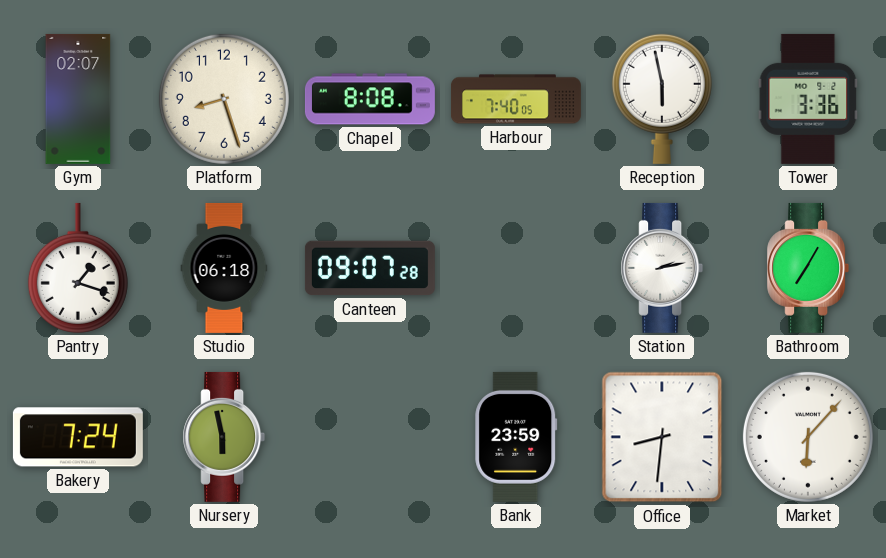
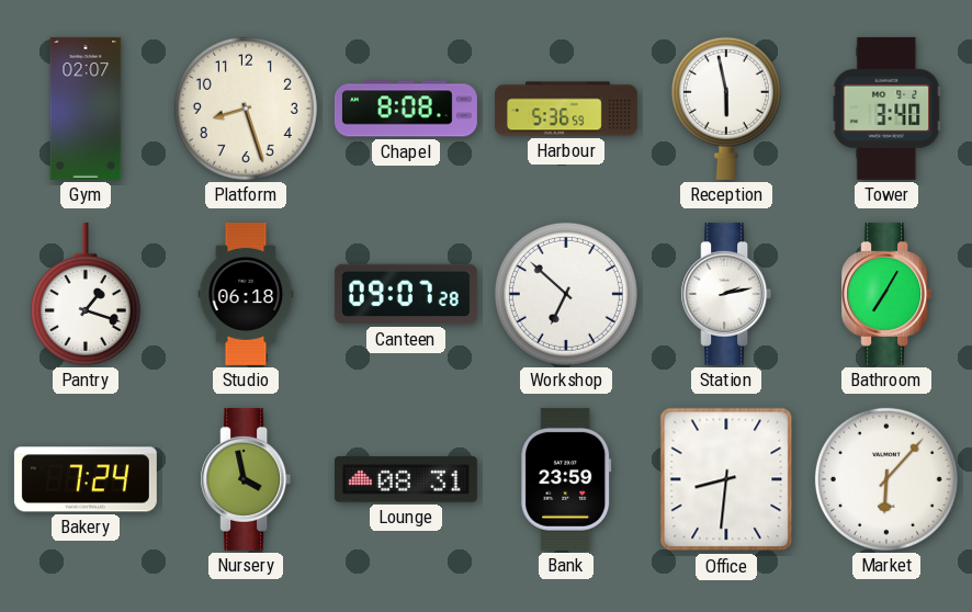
Harbour: 7:40 -> 5:36 (566, 109)
Tower: 3:36 -> 3:40 (886, 109)
Workshop: none -> 6:52 (566, 294)
Nursery: 5:58 -> 3:58 (246, 479)
Lounge: none -> 08:31 (406, 479)
